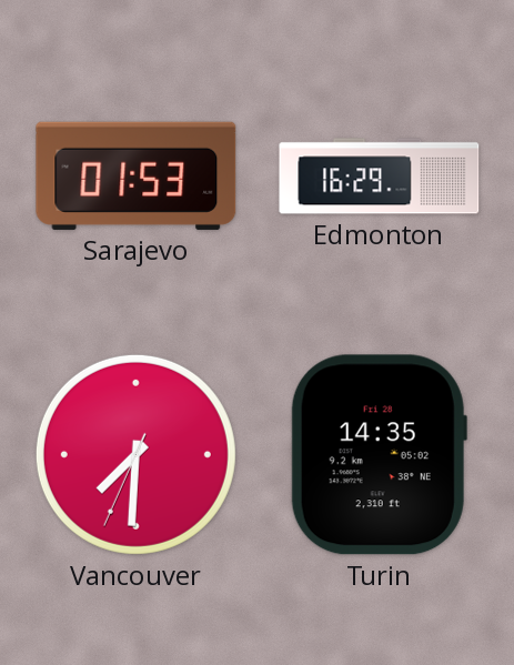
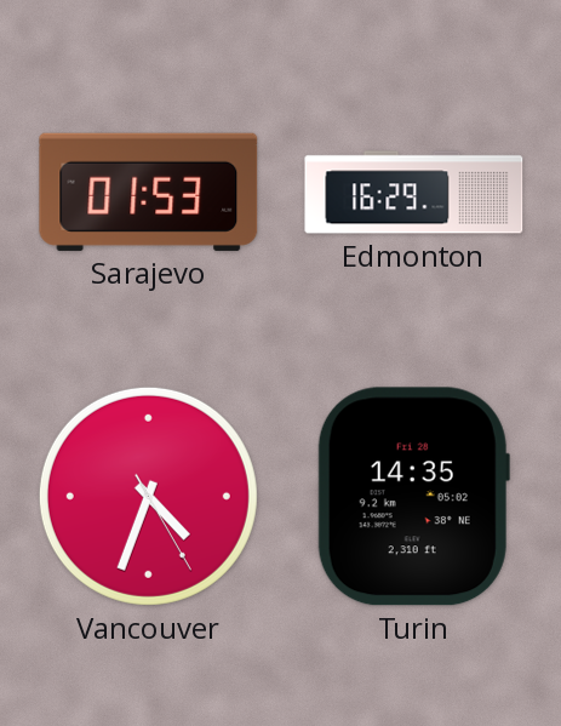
Vancouver: 7:30 -> 4:33 (148, 496)
